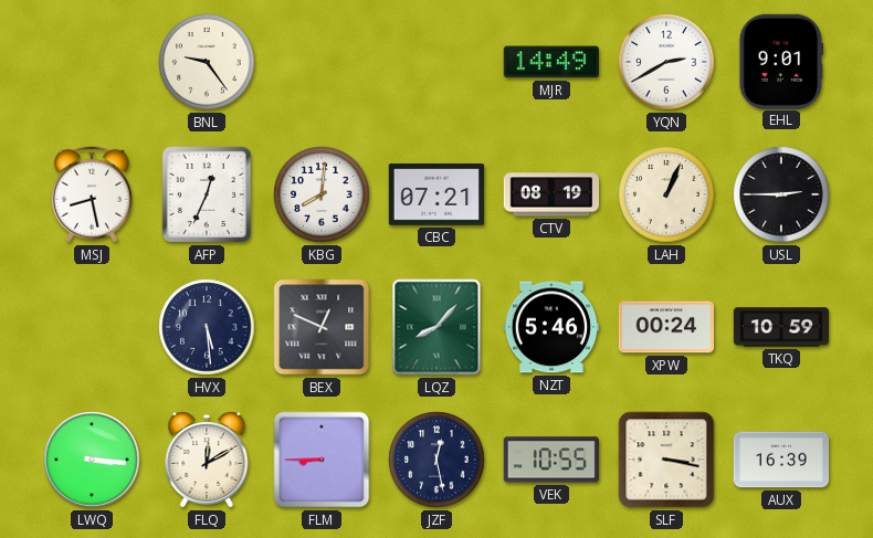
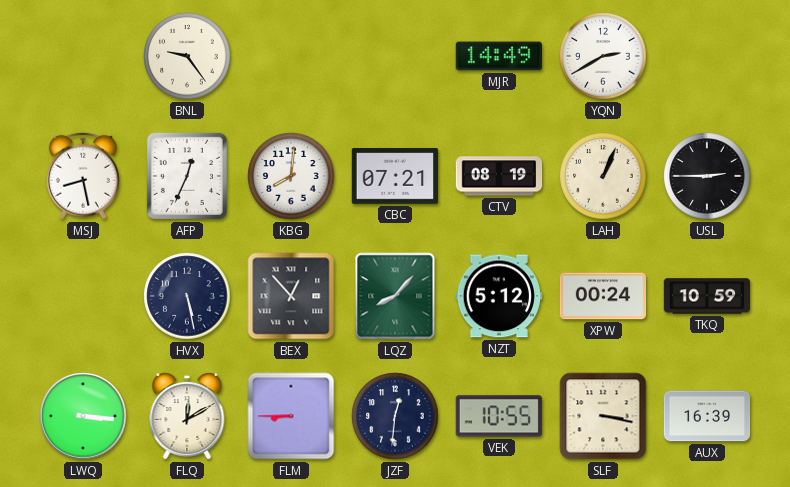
EHL: 9:01 -> none (780, 61)
HVX: 5:29 -> 5:28 (187, 296)
BEX: 12:49 -> 12:53 (291, 296)
NZT: 5:46 -> 5:12 (498, 296)
JZF: 12:28 -> 12:31 (395, 416)
